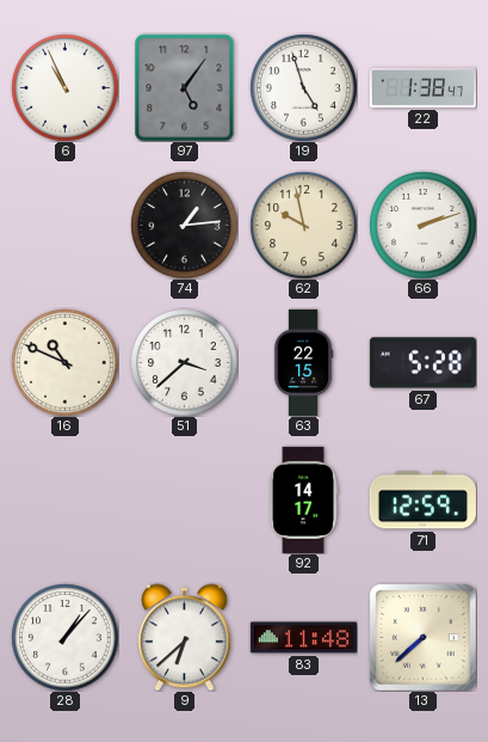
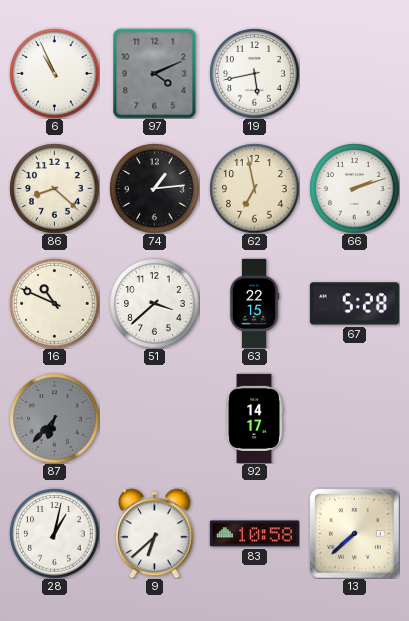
97: 5:06 -> 4:11 (155, 73)
19: 4:57 -> 5:43 (254, 73)
22: 1:38 -> none (422, 87)
86: none -> 8:22 (54, 188)
62: 9:58 -> 6:58 (254, 188)
87: none -> 6:37 (54, 418)
71: 12:59 -> none (422, 501)
28: 1:07 -> 1:02 (54, 533)
83: 11:48 -> 10:58 (254, 534)
